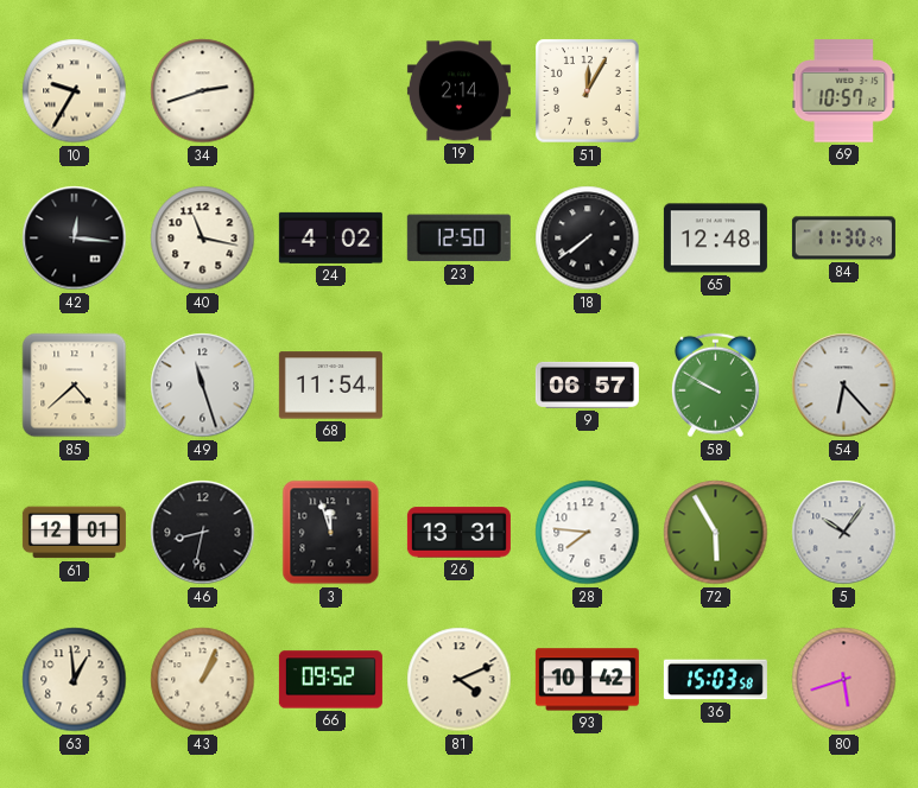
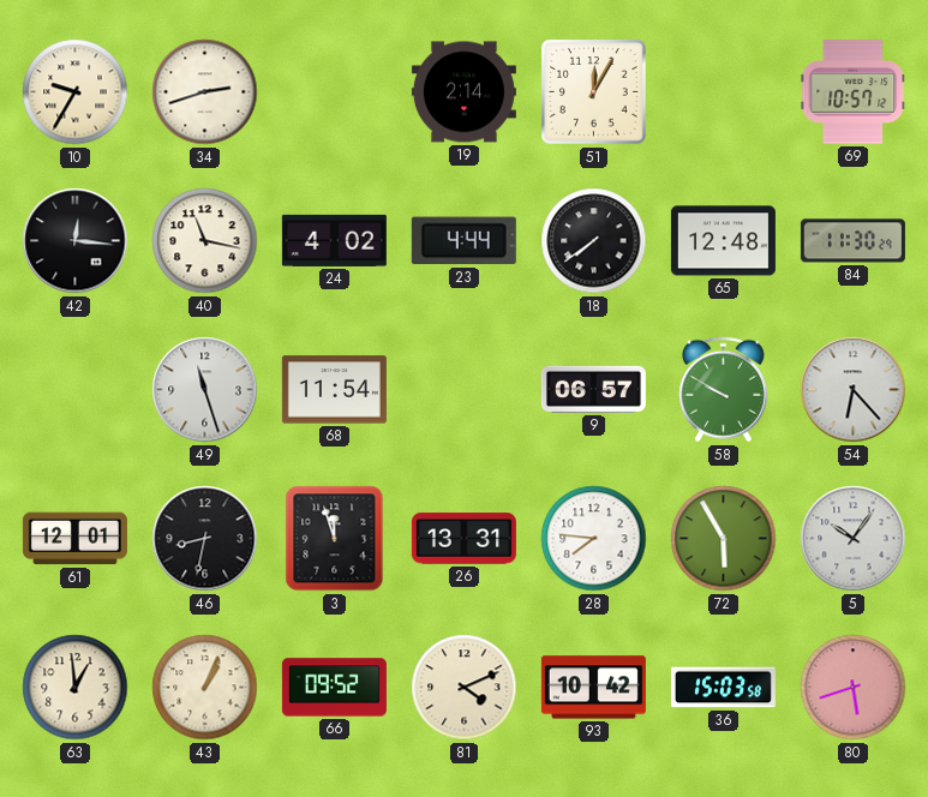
23: 12:50 -> 4:44 (463, 241)
85: 4:38 -> none (75, 386)
